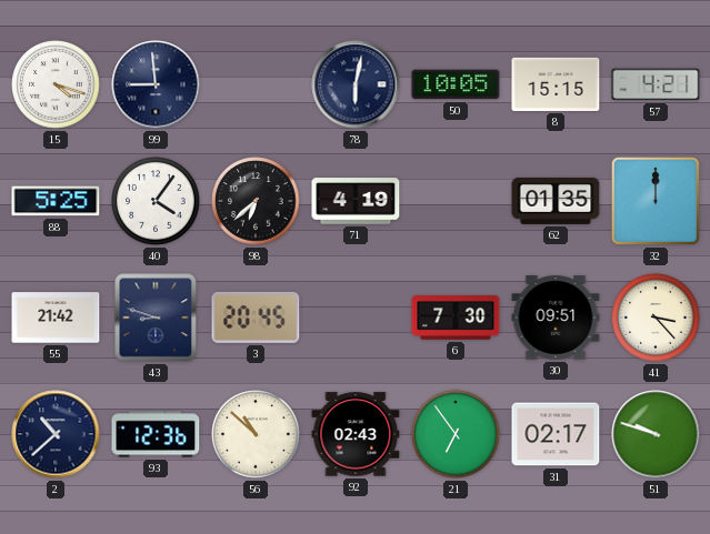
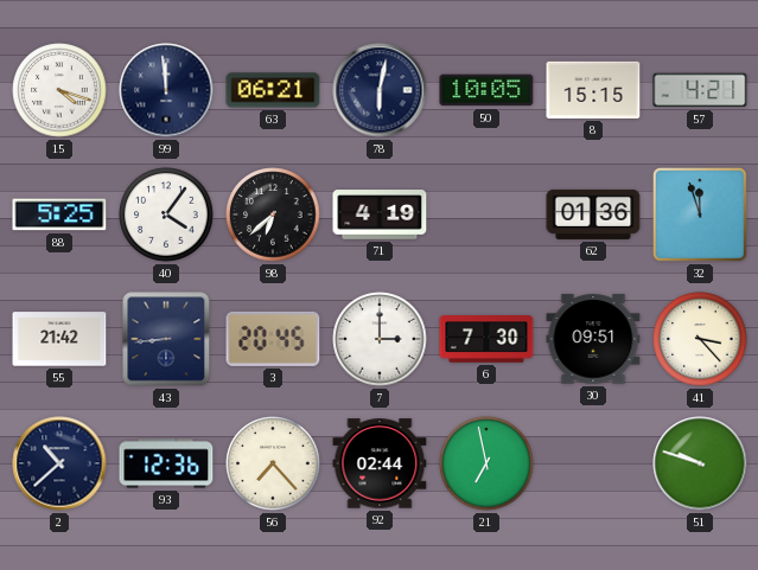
99: 8:59 -> 11:59 (166, 90)
63: none -> 06:21 (273, 90)
62: 01:35 -> 01:36 (593, 214)
32: 12:00 -> 11:57 (700, 214)
43: 8:48 -> 8:44 (166, 339)
7: none -> 3:00 (380, 339)
56: 10:52 -> 7:23 (273, 463)
92: 02:43 -> 02:44 (380, 463)
21: 6:54 -> 6:58 (486, 463)
31: 02:17 -> none (556, 434)
